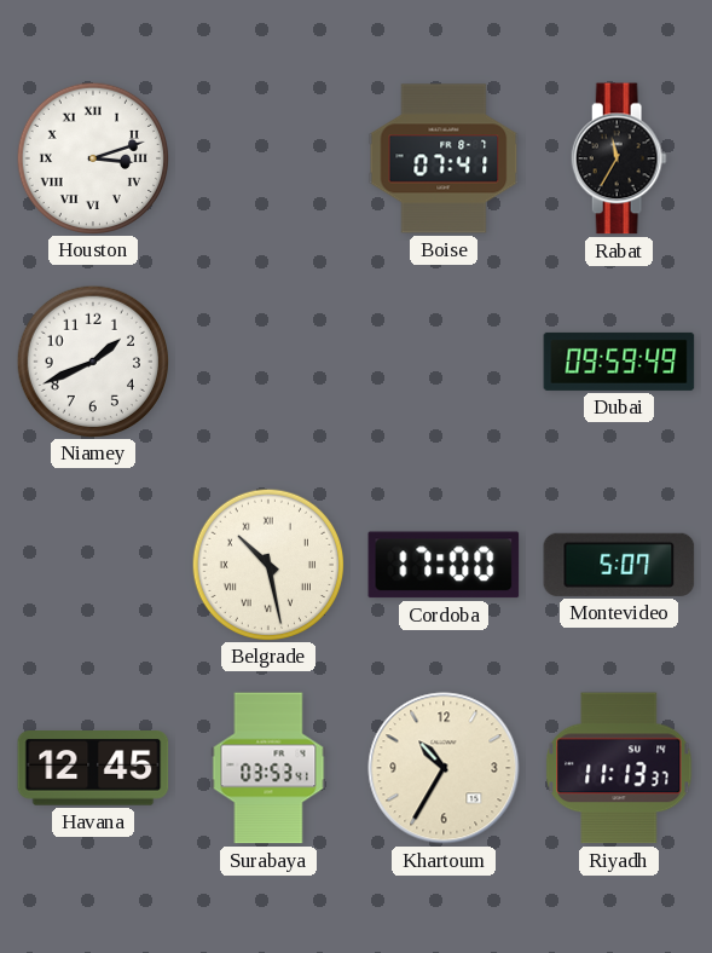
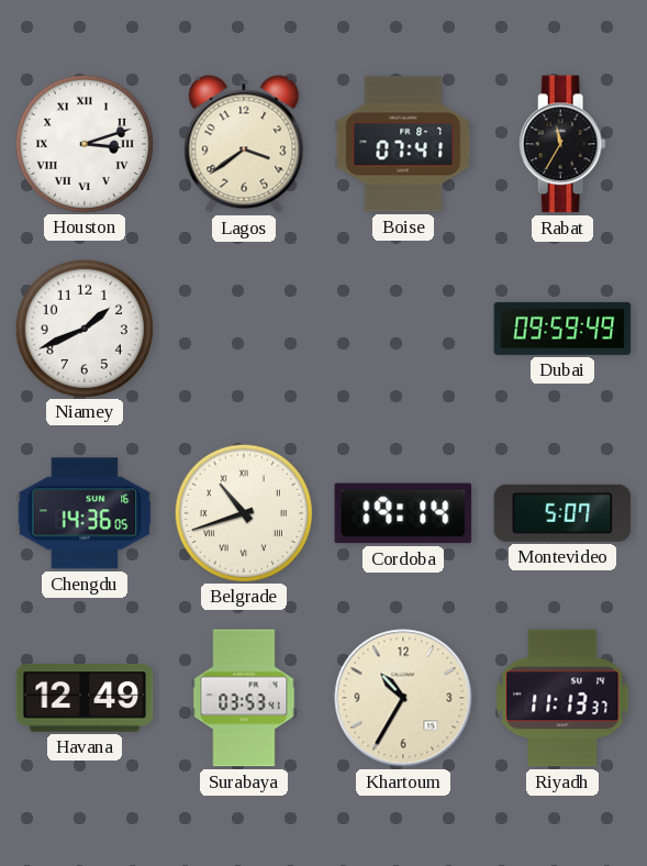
Lagos: none -> 3:39 (244, 144)
Chengdu: none -> 14:36 (85, 513)
Belgrade: 10:28 -> 10:42 (243, 512)
Cordoba: 17:00 -> 19:14 (403, 513)
Havana: 12:45 -> 12:49 (85, 699)
